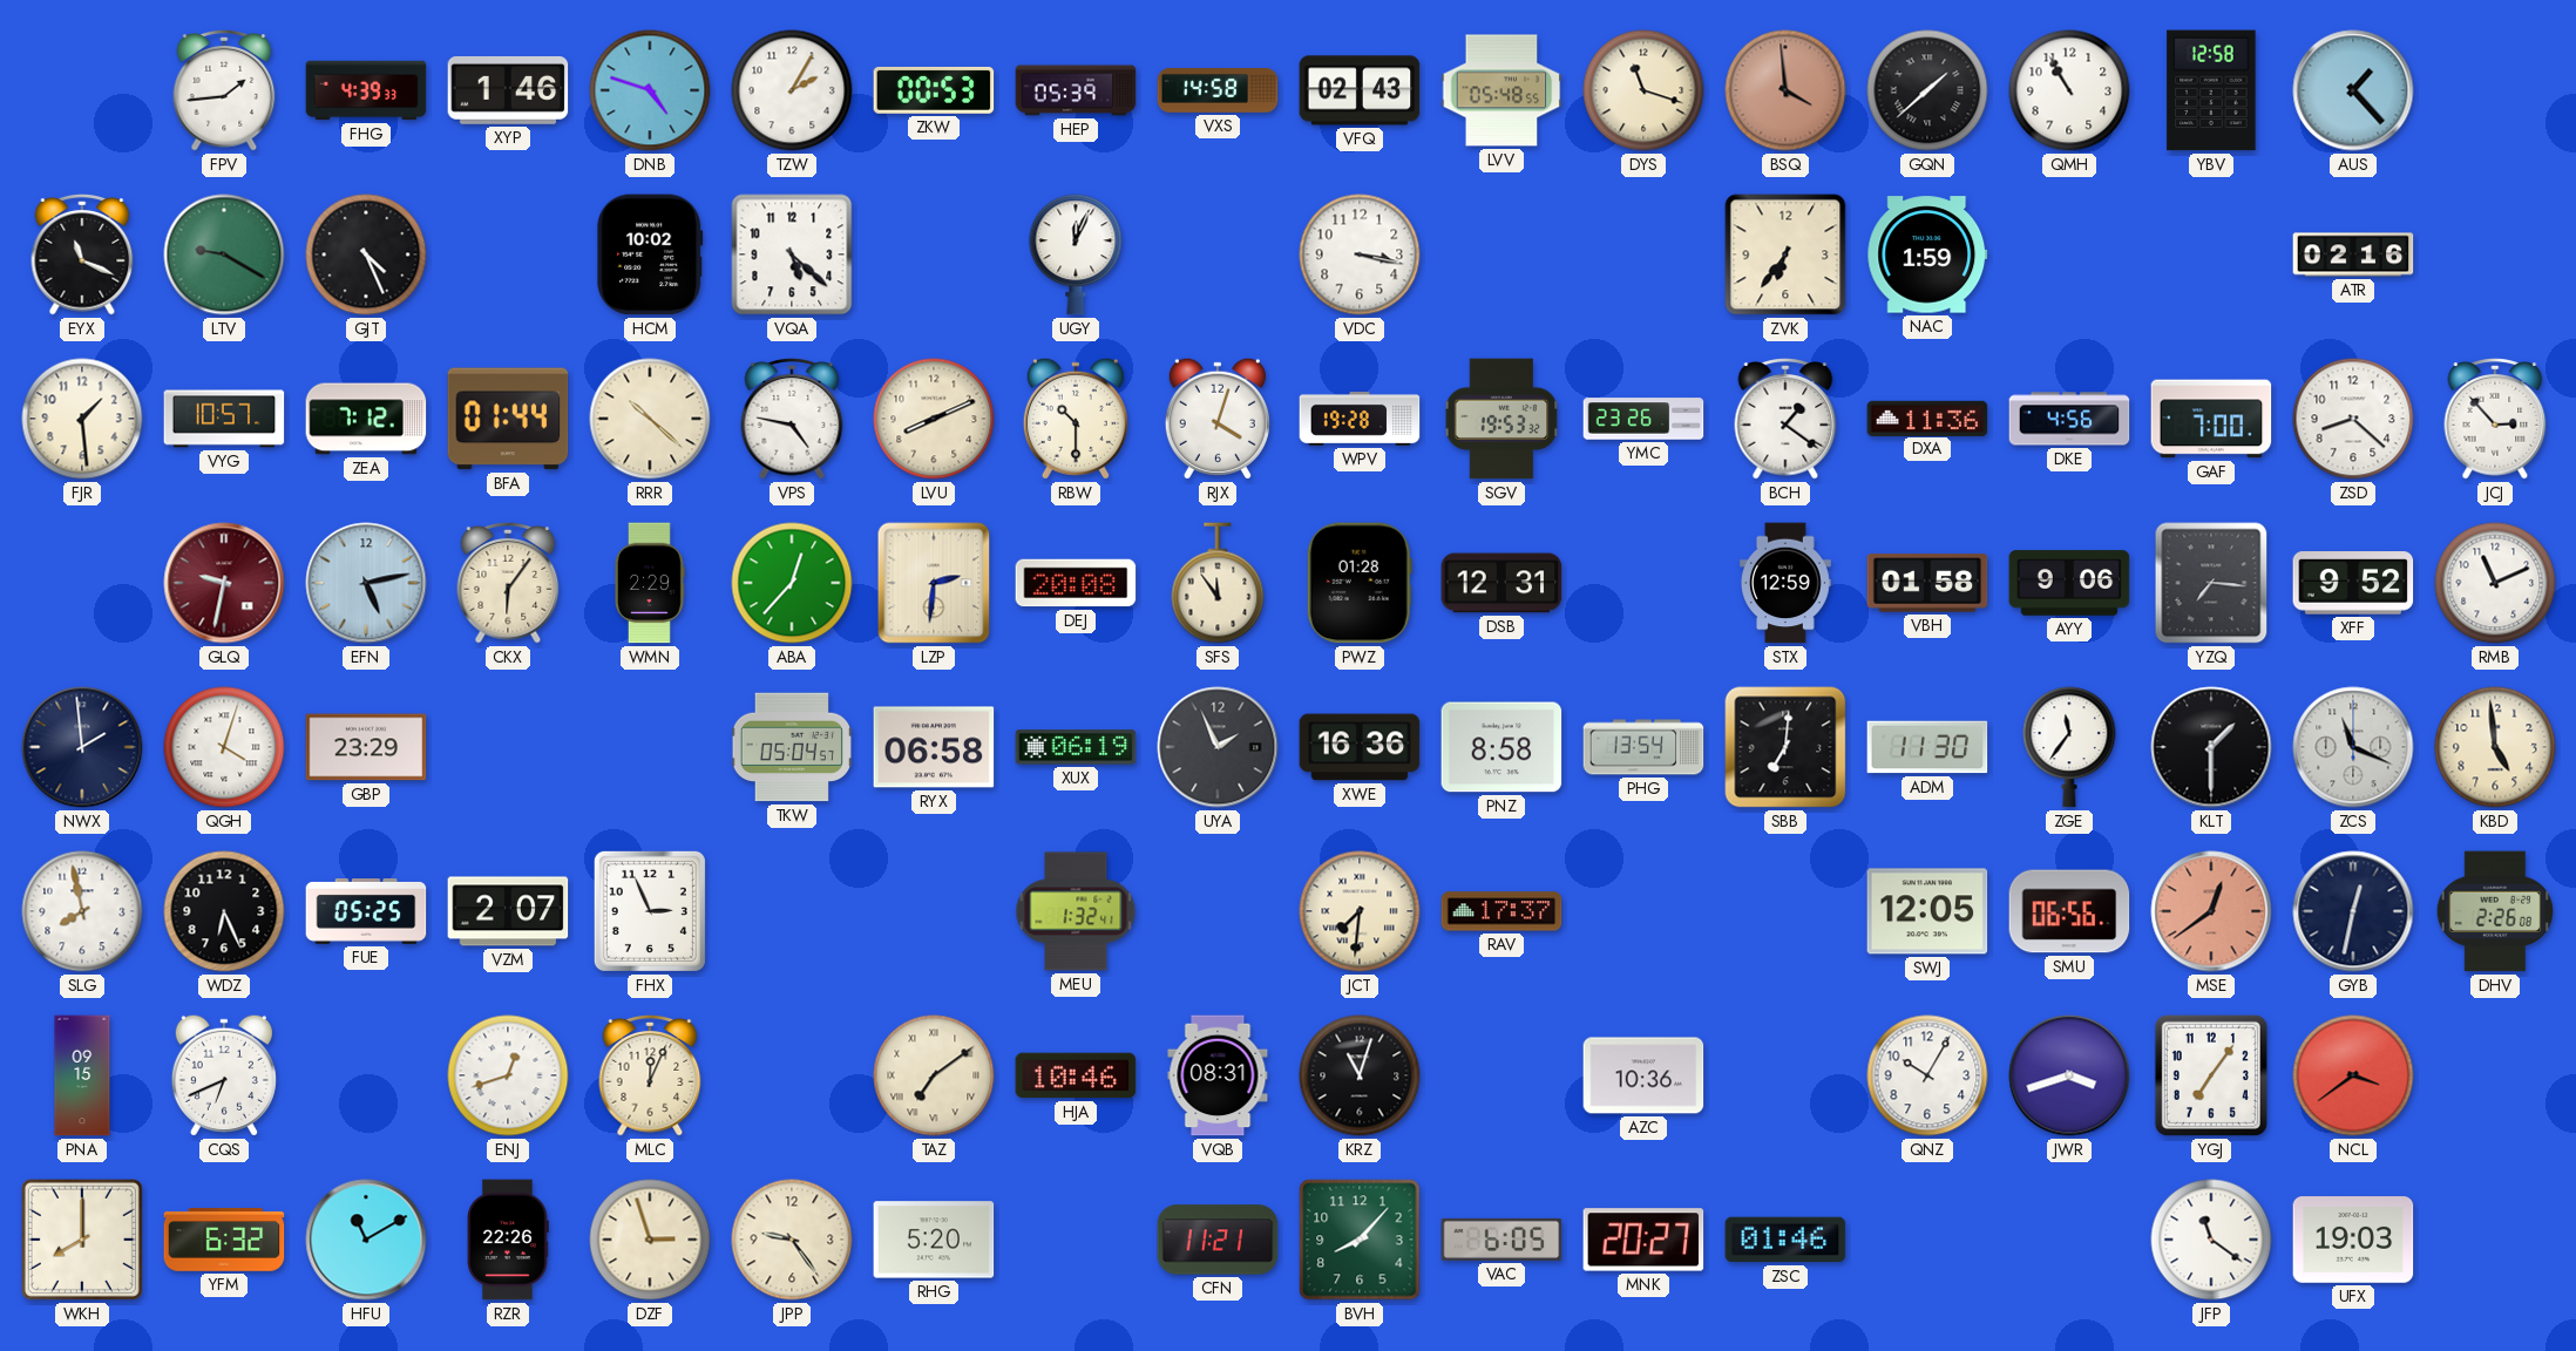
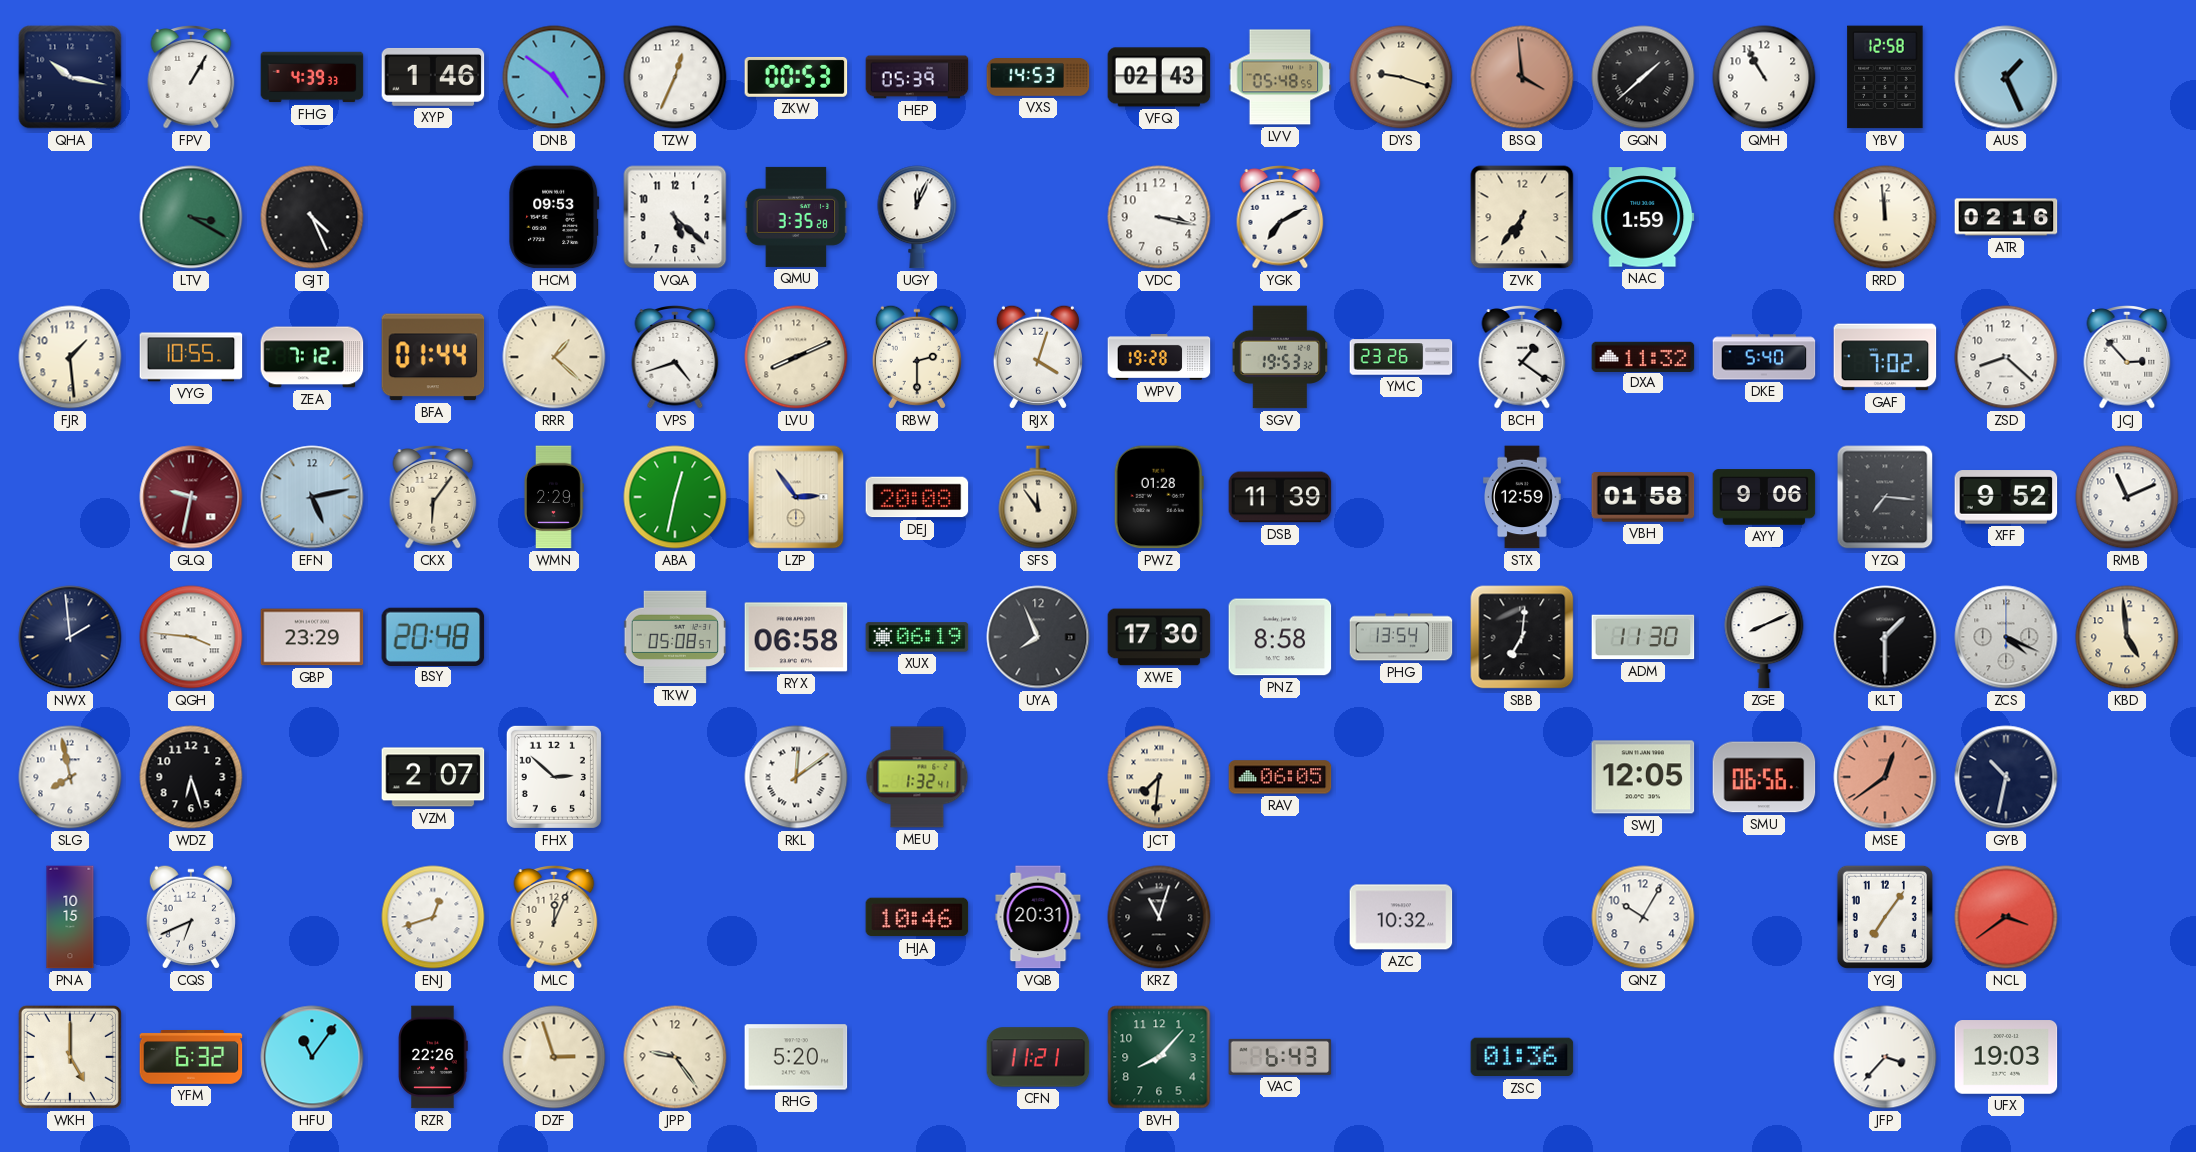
QHA: none -> 10:17 (70, 77)
FPV: 1:44 -> 1:05 (191, 78)
DNB: 4:48 -> 4:51 (554, 77)
TZW: 2:05 -> 12:34 (675, 77)
VXS: 14:58 -> 14:53 (1038, 78)
DYS: 11:18 -> 9:18 (1401, 77)
AUS: 1:23 -> 1:26 (2006, 77)
EYX: 11:19 -> none (82, 256)
LTV: 9:20 -> 3:20 (191, 217)
HCM: 10:02 -> 09:53 (554, 217)
QMU: none -> 3:35 (796, 217)
YGK: none -> 7:10 (1280, 218)
RRD: none -> 11:59 (1885, 217)
VYG: 10:57 -> 10:55 (191, 357)
RRR: 10:22 -> 1:22 (554, 357)
VPS: 4:47 -> 4:42 (675, 358)
RBW: 10:30 -> 2:30 (917, 357)
DXA: 11:36 -> 11:32 (1643, 356)
DKE: 4:56 -> 5:40 (1764, 357)
GAF: 7:00 -> 7:02 (1885, 357)
ABA: 12:37 -> 12:32 (675, 497)
LZP: 2:31 -> 2:54 (796, 497)
DSB: 12:31 -> 11:39 (1280, 497)
QGH: 4:03 -> 3:46 (191, 637)
BSY: none -> 20:48 (433, 636)
TKW: 05:04 -> 05:08 (674, 637)
UYA: 1:56 -> 7:56 (1038, 637)
XWE: 16:36 -> 17:30 (1159, 637)
ZGE: 11:36 -> 8:11 (1764, 637)
ZCS: 11:19 -> 4:19 (2006, 637)
WDZ: 6:26 -> 6:27 (191, 777)
FUE: 05:25 -> none (366, 912)
FHX: 2:56 -> 2:52 (554, 777)
RKL: none -> 12:09 (796, 777)
RAV: 17:37 -> 06:05 (1280, 777)
GYB: 12:32 -> 10:32 (2006, 777)
DHV: 2:26 -> none (2494, 911)
PNA: 09:15 -> 10:15 (70, 917)
TAZ: 7:09 -> none (934, 1075)
VQB: 08:31 -> 20:31 (1038, 917)
AZC: 10:36 -> 10:32 (1401, 917)
JWR: 3:42 -> none (2069, 1075)
WKH: 8:00 -> 5:00 (70, 1057)
HFU: 11:10 -> 11:06 (312, 1057)
VAC: 6:05 -> 6:43 (1280, 1057)
MNK: 20:27 -> none (1643, 1240)
ZSC: 01:46 -> 01:36 (1522, 1057)
JFP: 11:21 -> 3:37 (1885, 1057)
